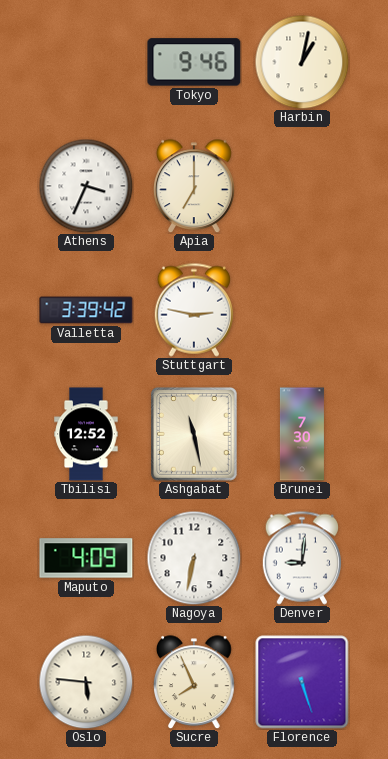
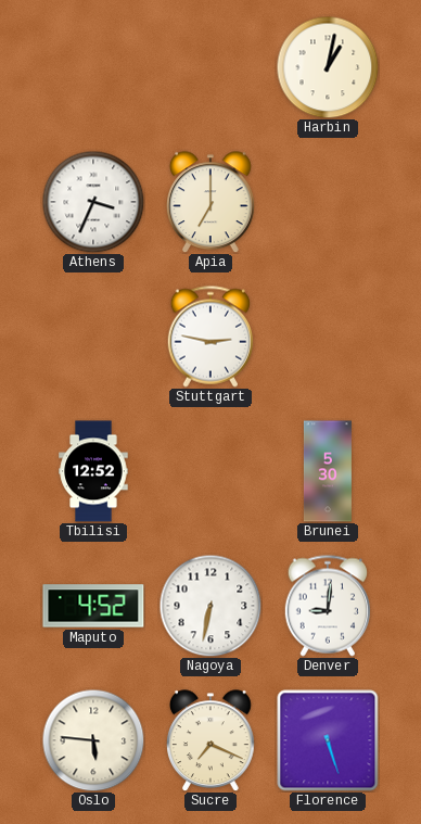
Tokyo: 9:46 -> none (194, 62)
Valletta: 3:39 -> none (86, 310)
Ashgabat: 11:28 -> none (194, 435)
Brunei: 7:30 -> 5:30 (328, 471)
Maputo: 4:09 -> 4:52 (93, 606)
Sucre: 7:56 -> 7:19 (212, 740)
